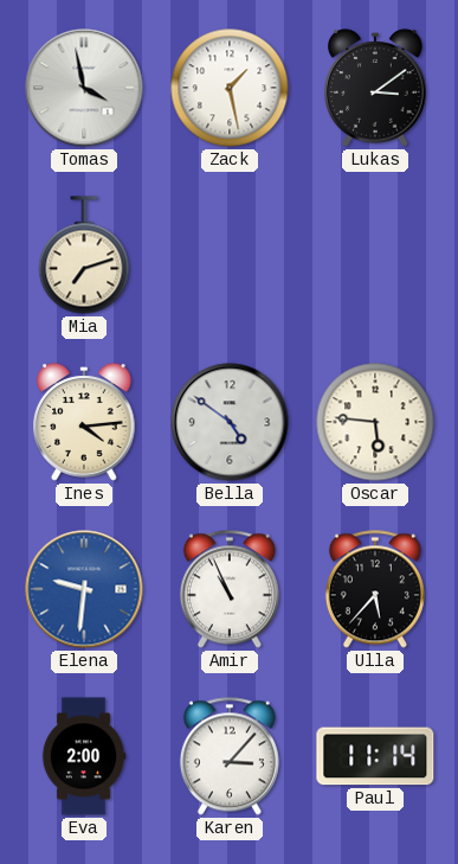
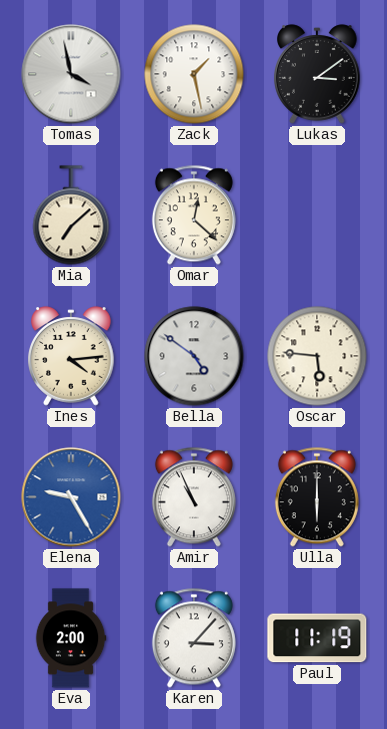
Mia: 7:12 -> 7:08 (71, 215)
Omar: none -> 12:22 (194, 215)
Elena: 9:31 -> 9:25 (71, 497)
Ulla: 5:37 -> 6:00 (317, 497)
Paul: 11:14 -> 11:19 (317, 638)
